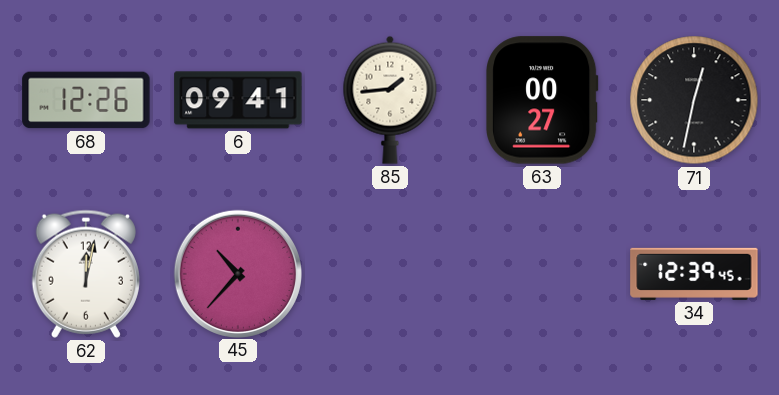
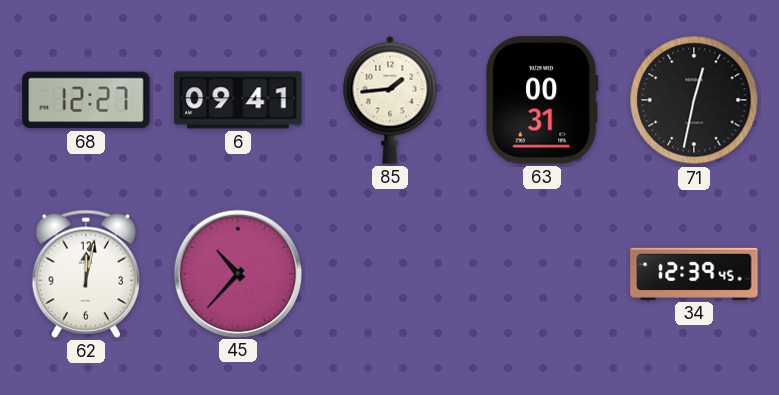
68: 12:26 -> 12:27 (86, 100)
63: 00:27 -> 00:31 (543, 100)
